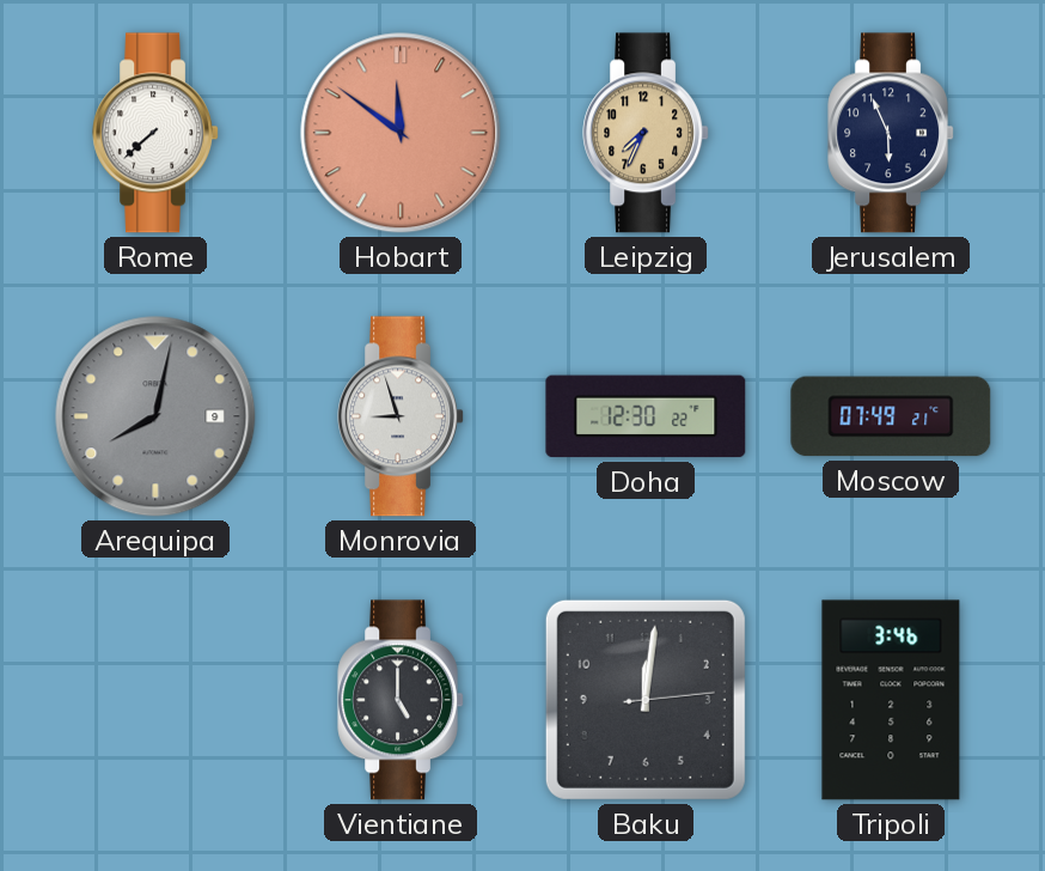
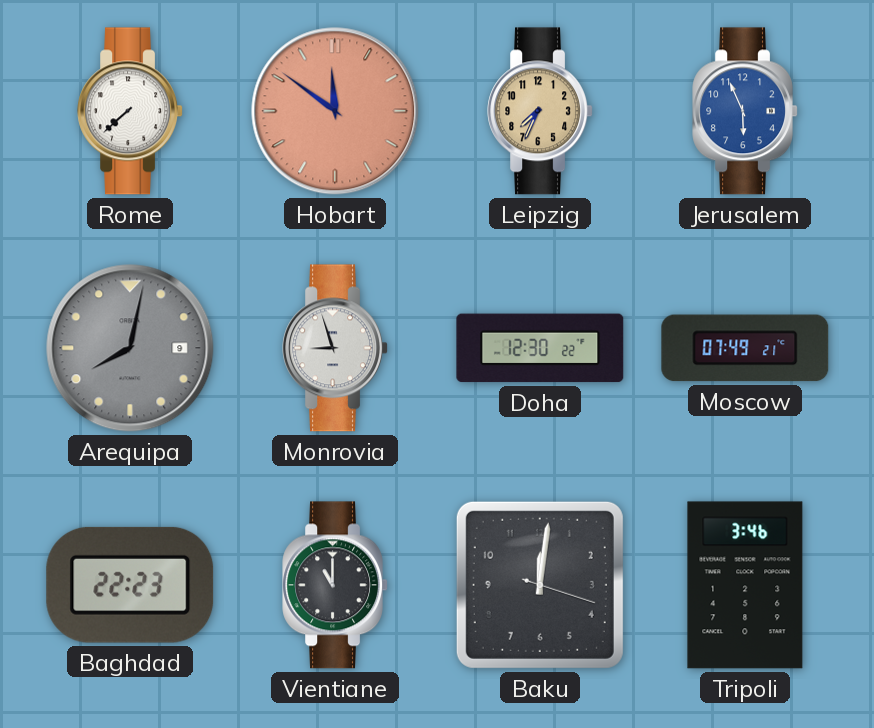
Jerusalem dial: navy -> blue (745, 111)
Baghdad: none -> 22:23 (130, 585)
Vientiane: 5:00 -> 11:00 (335, 585)
Baku: 12:01:14 -> 12:01:18 (540, 585)
